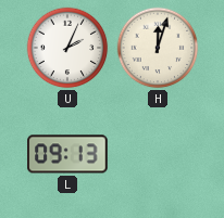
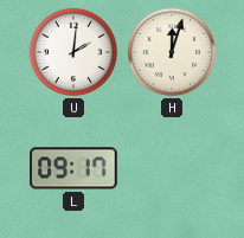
U: 2:04 -> 2:01 (73, 52)
L: 09:13 -> 09:17 (73, 168)
